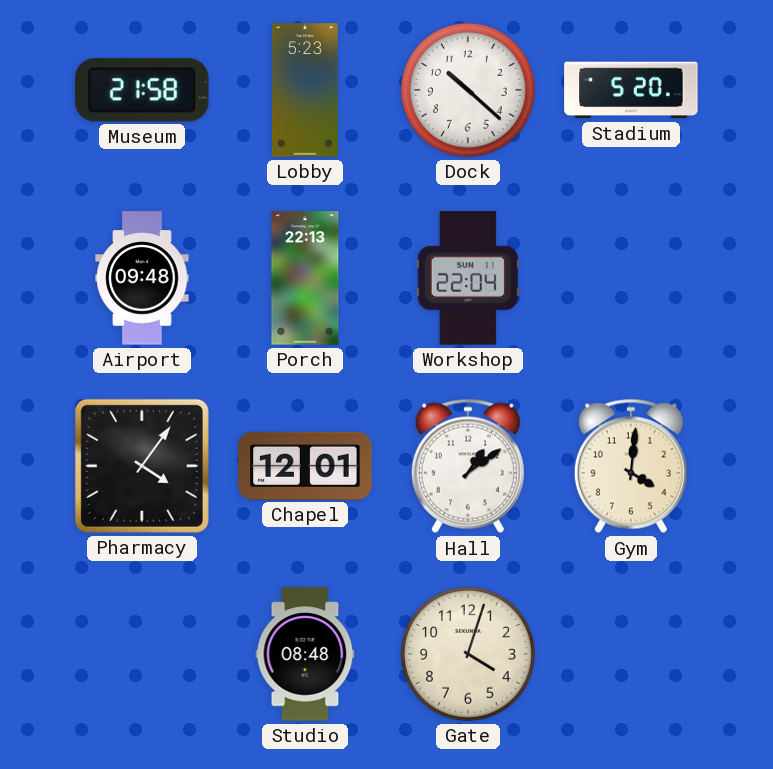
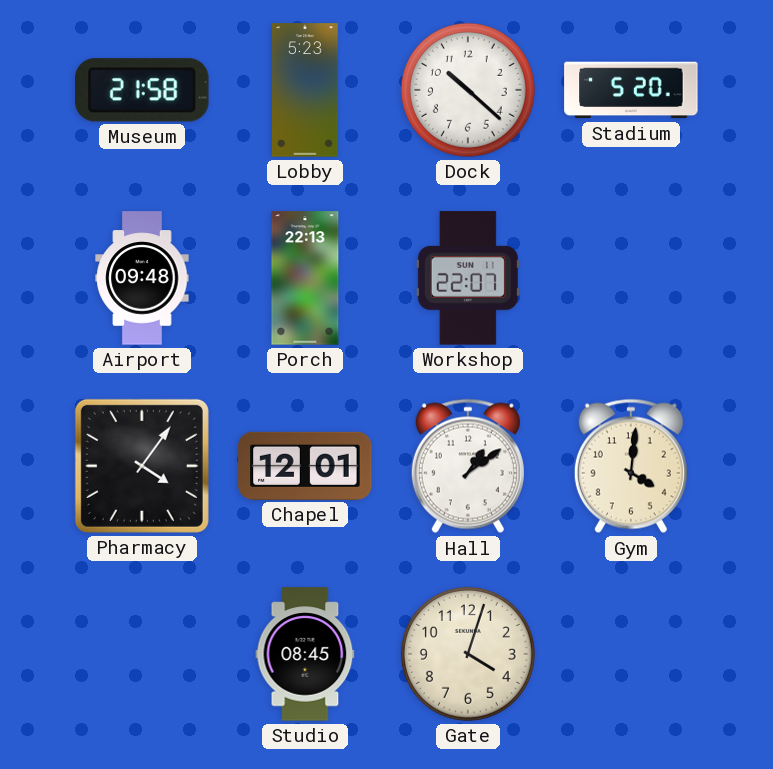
Workshop: 22:04 -> 22:07 (468, 278)
Studio: 08:48 -> 08:45 (305, 654)
